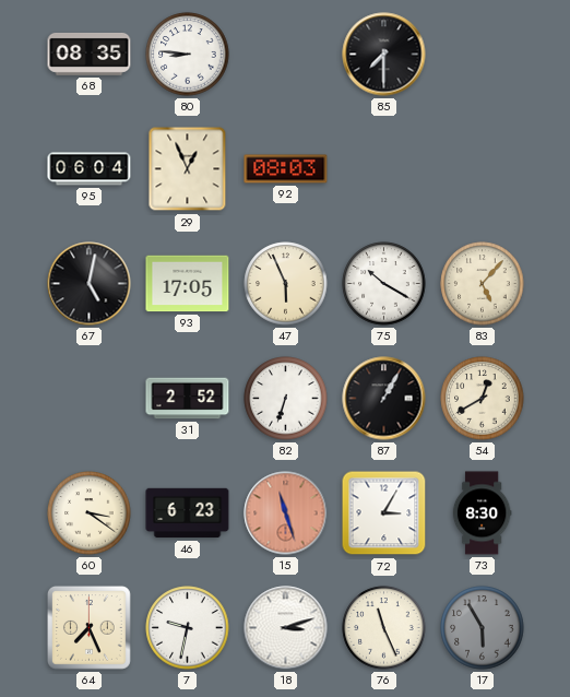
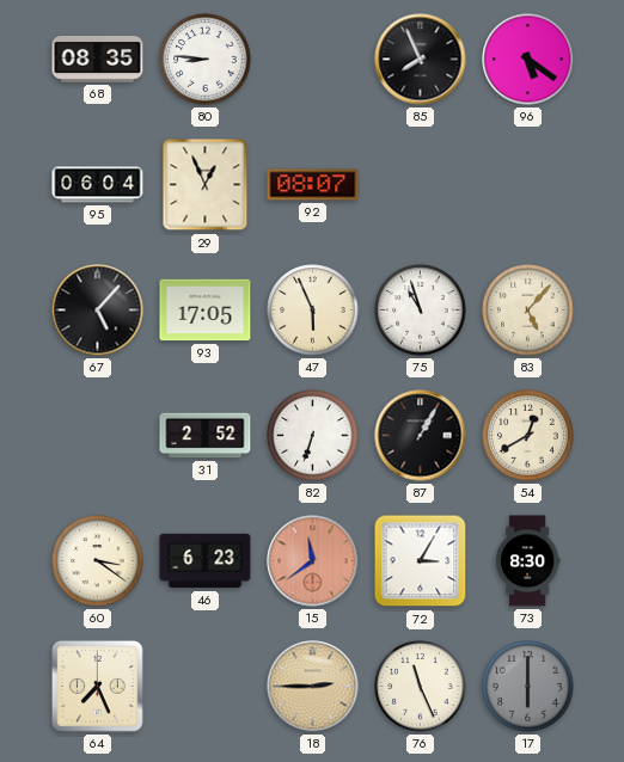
85: 7:30 -> 7:56 (421, 60)
96: none -> 5:21 (528, 60)
92: 08:03 -> 08:07 (313, 185)
67: 5:02 -> 5:07 (98, 311)
75: 10:20 -> 10:57 (421, 311)
15: 11:27 -> 11:39 (313, 561)
7: 9:32 -> none (188, 628)
18: 3:12 -> 2:45 (313, 687)
18 dial: white -> champagne (313, 687)
17: 5:55 -> 6:00 (528, 687)
